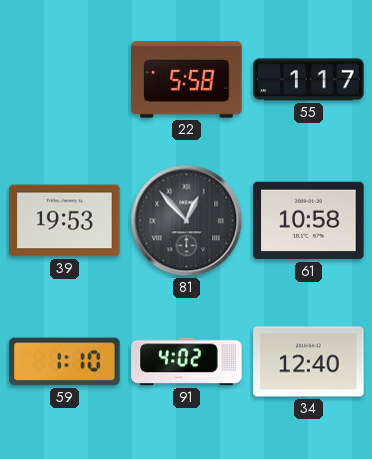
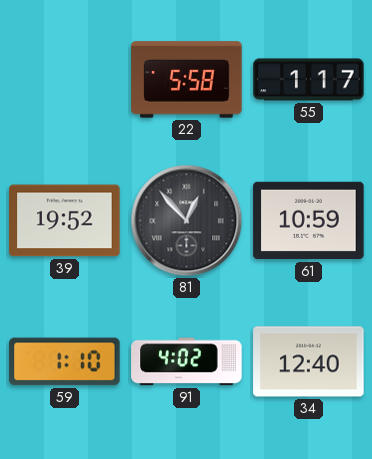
39: 19:53 -> 19:52 (65, 221)
61: 10:58 -> 10:59 (309, 221)
